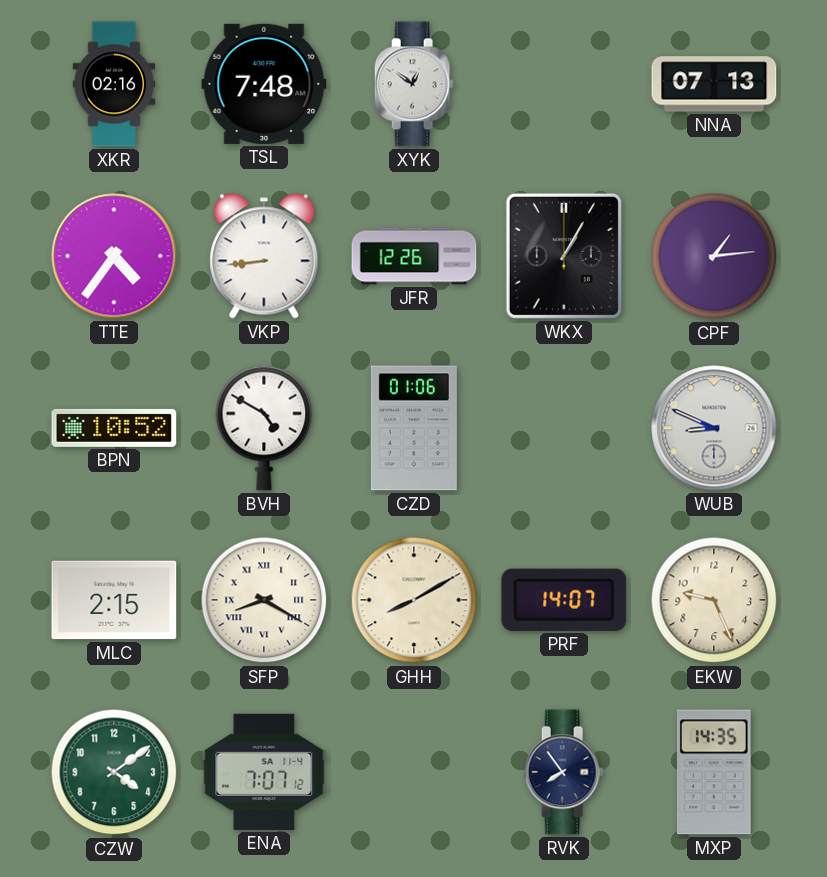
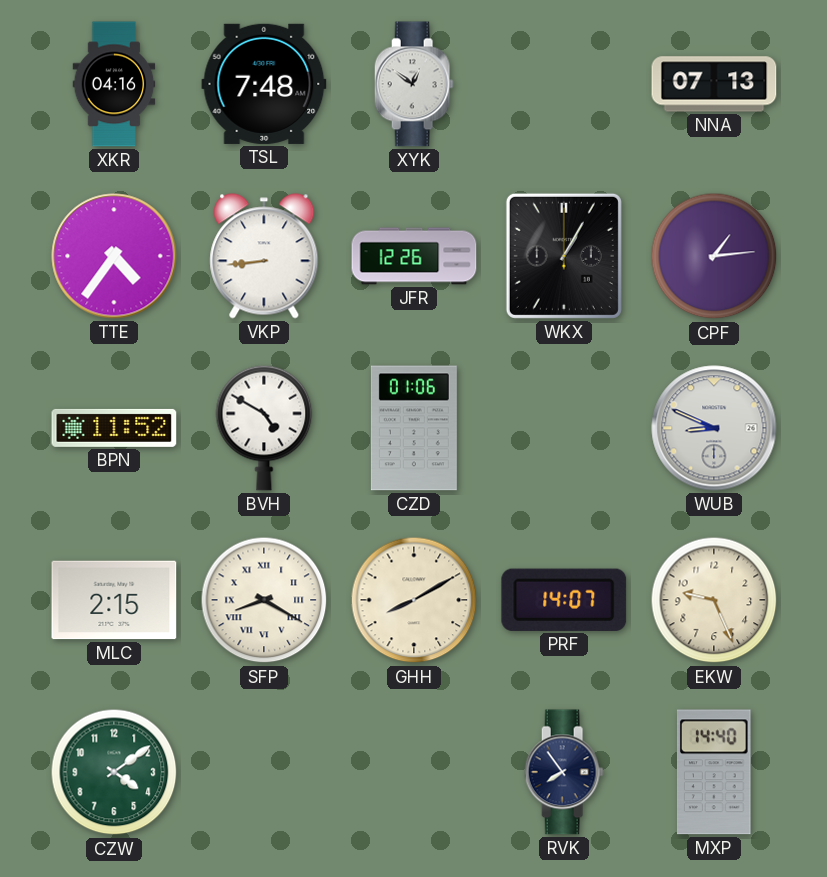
XKR: 02:16 -> 04:16 (114, 84)
BPN: 10:52 -> 11:52 (114, 428)
ENA: 7:07 -> none (264, 772)
MXP: 14:35 -> 14:40 (714, 772)
